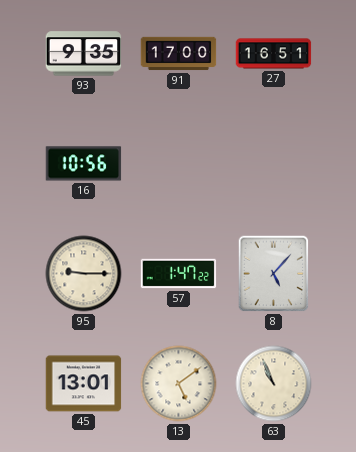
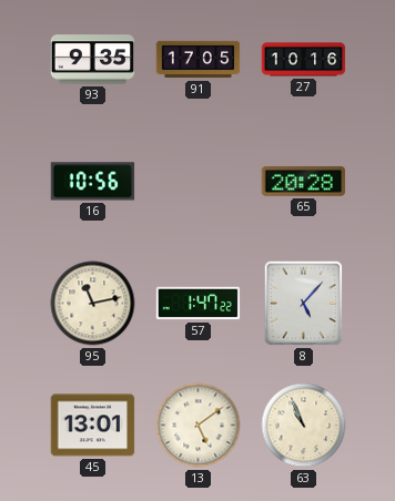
91: 17:00 -> 17:05 (199, 60)
27: 16:51 -> 10:16 (304, 60)
65: none -> 20:28 (304, 181)
95: 9:15 -> 11:13 (93, 304)
